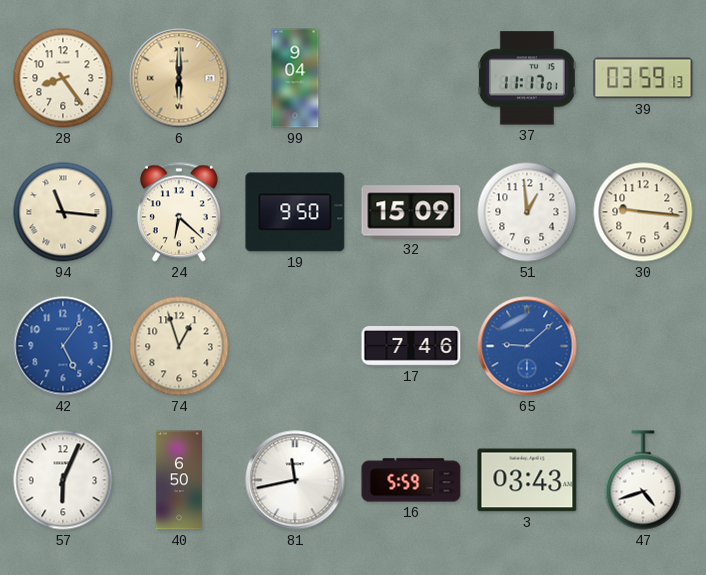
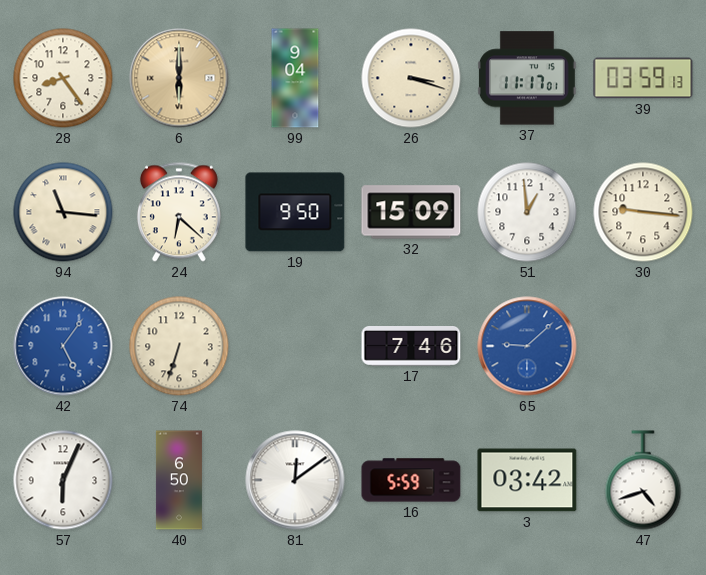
26: none -> 3:18 (411, 78)
74: 12:57 -> 6:33 (179, 346)
81: 11:43 -> 12:09 (295, 480)
3: 03:43 -> 03:42 (527, 480)
